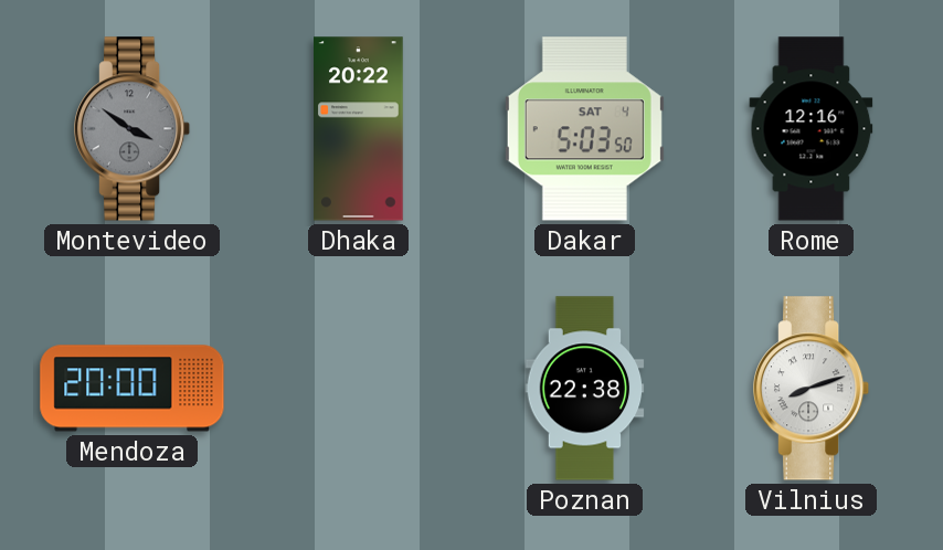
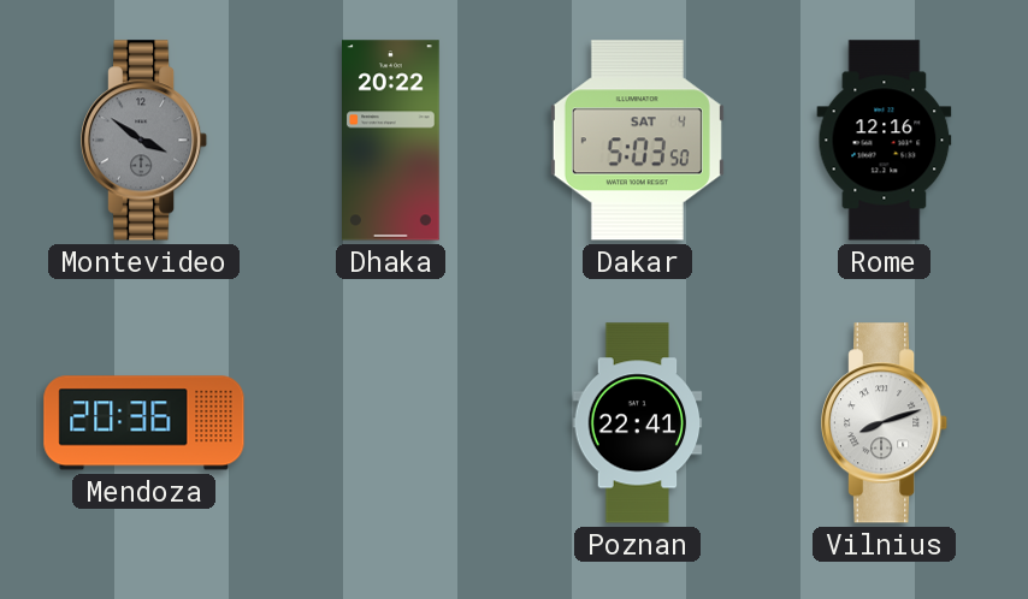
Mendoza: 20:00 -> 20:36 (144, 423)
Poznan: 22:38 -> 22:41 (638, 423)
